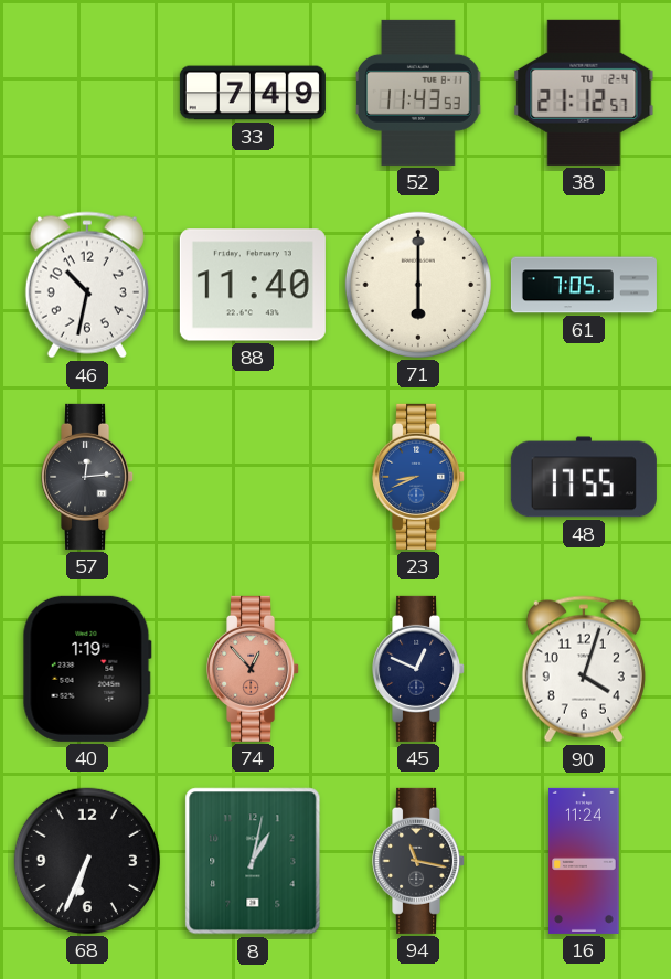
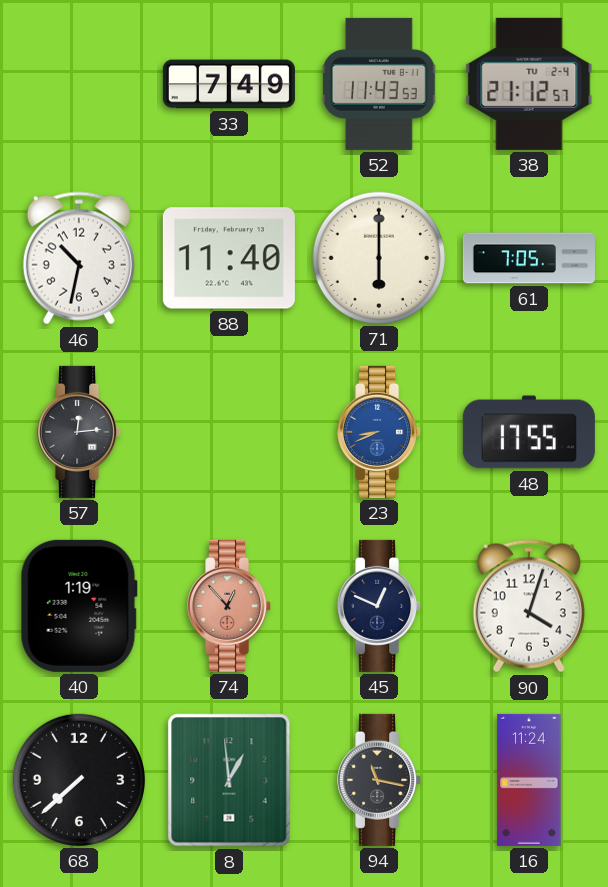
68: 6:34 -> 7:38 (79, 780)
8: 1:02 -> 12:59 (229, 780)
